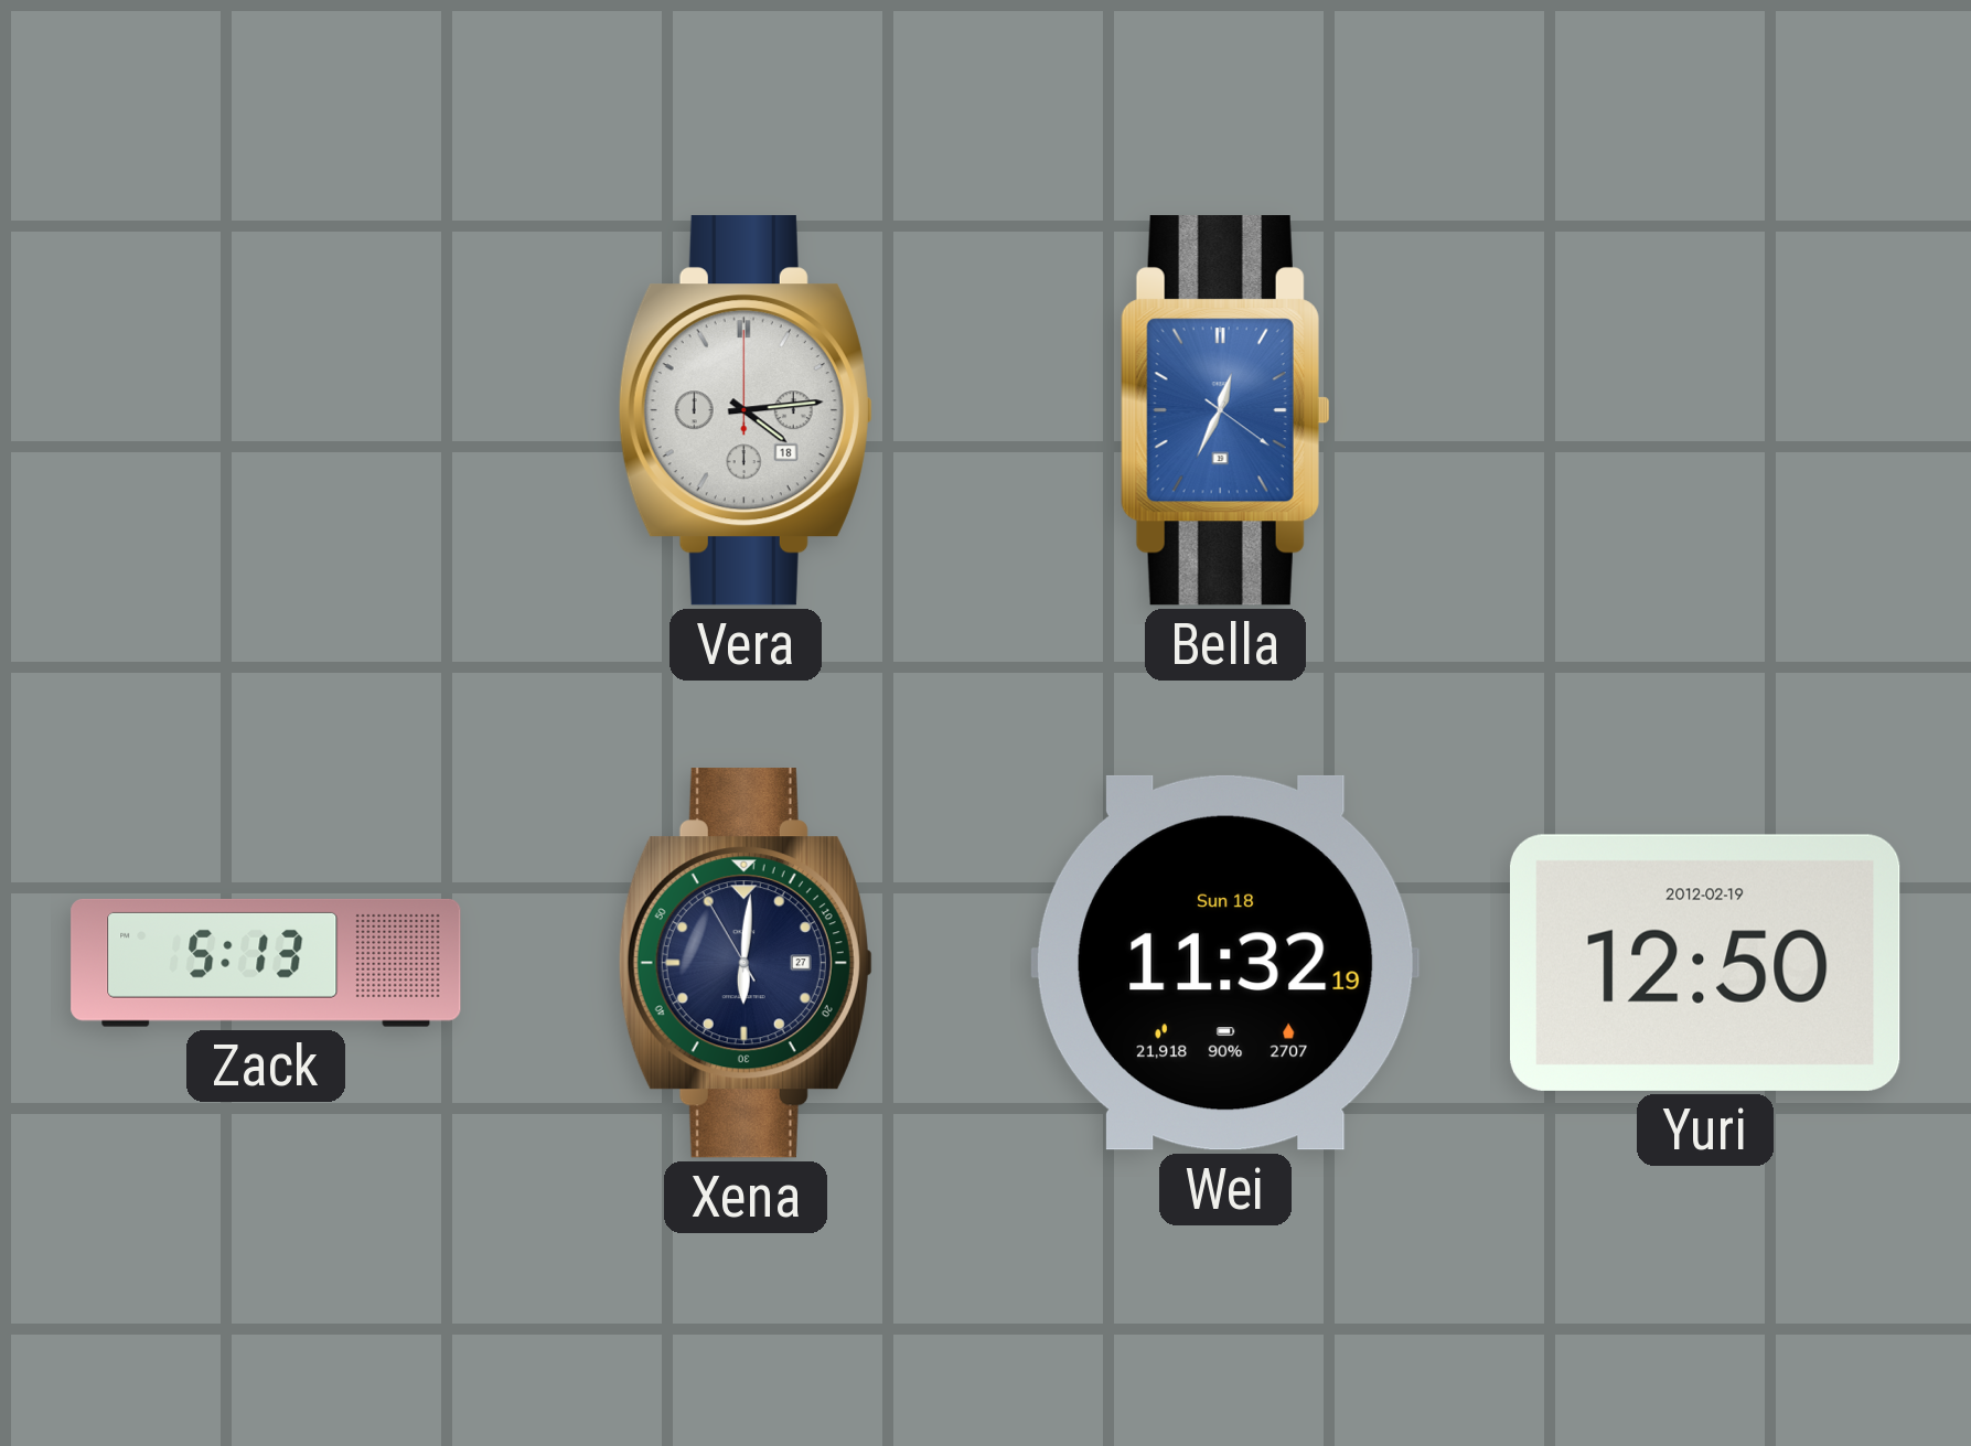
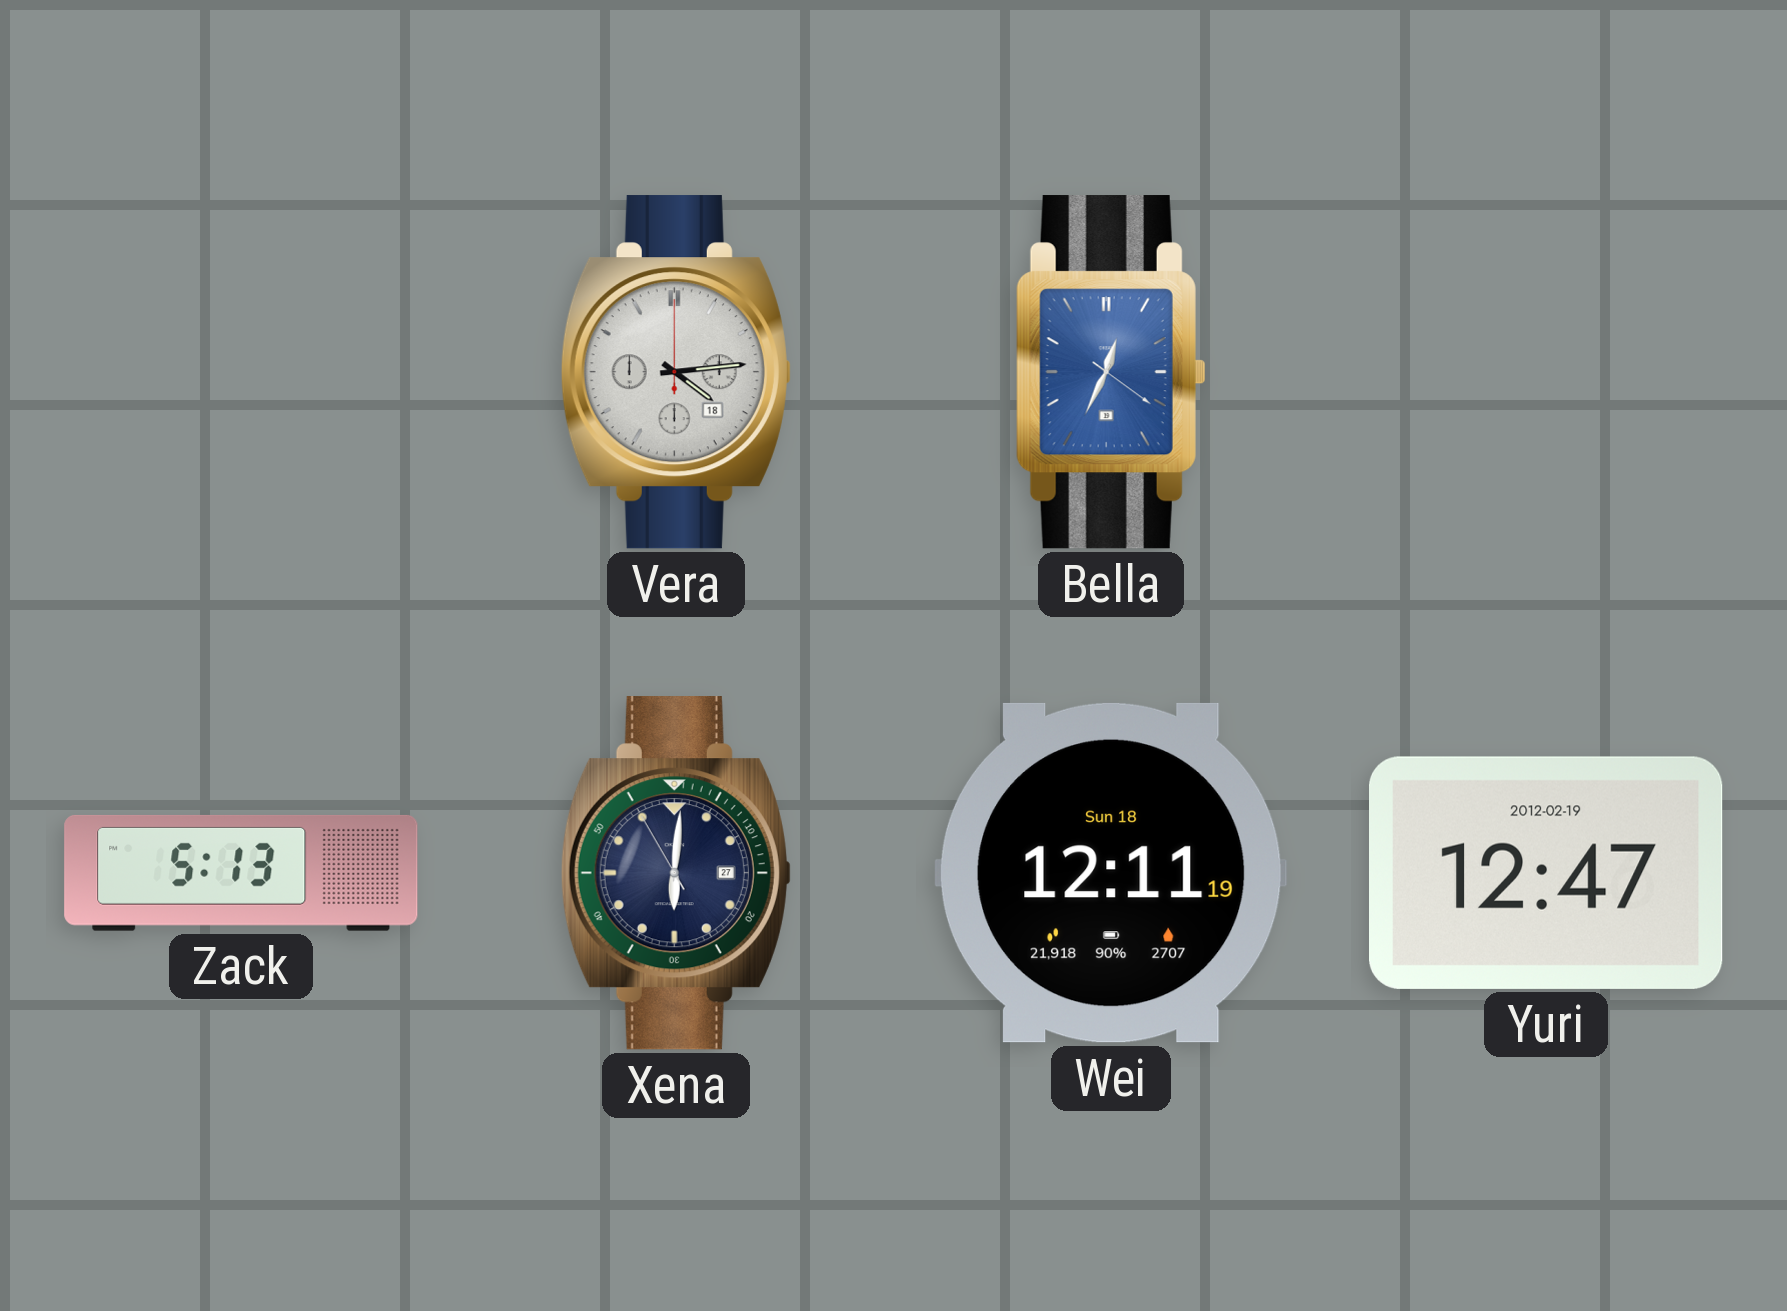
Wei: 11:32 -> 12:11 (1111, 873)
Yuri: 12:50 -> 12:47 (1547, 873)
